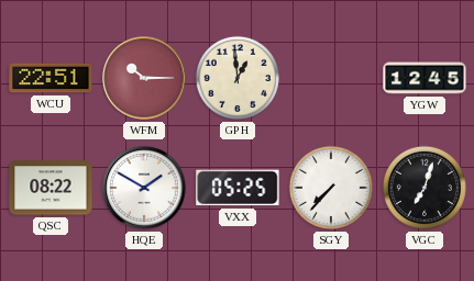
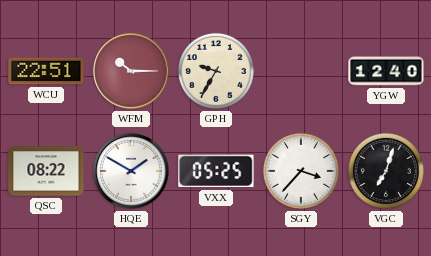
GPH: 12:59 -> 9:35 (216, 71)
YGW: 12:45 -> 12:40 (386, 71)
SGY: 7:37 -> 3:37 (301, 171)
